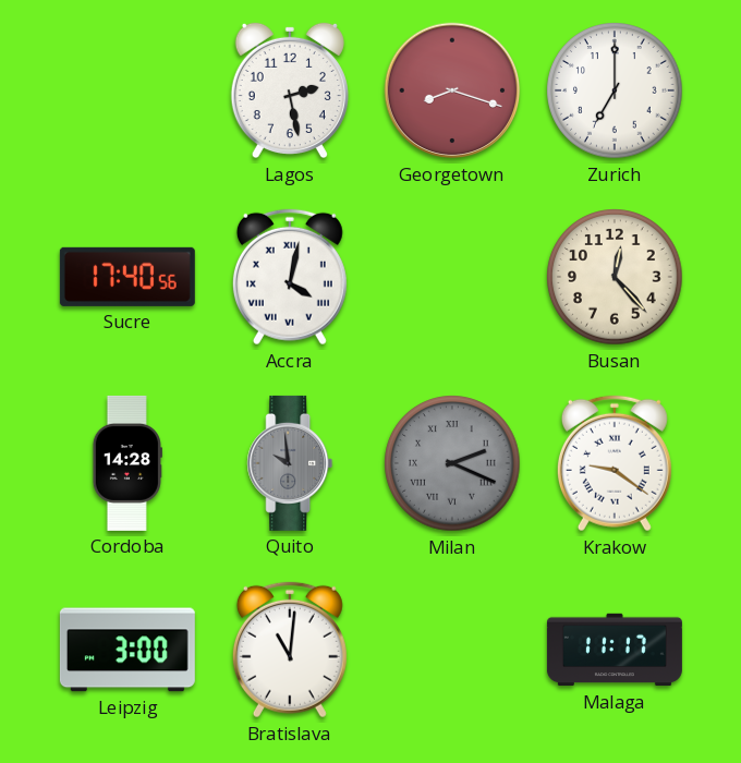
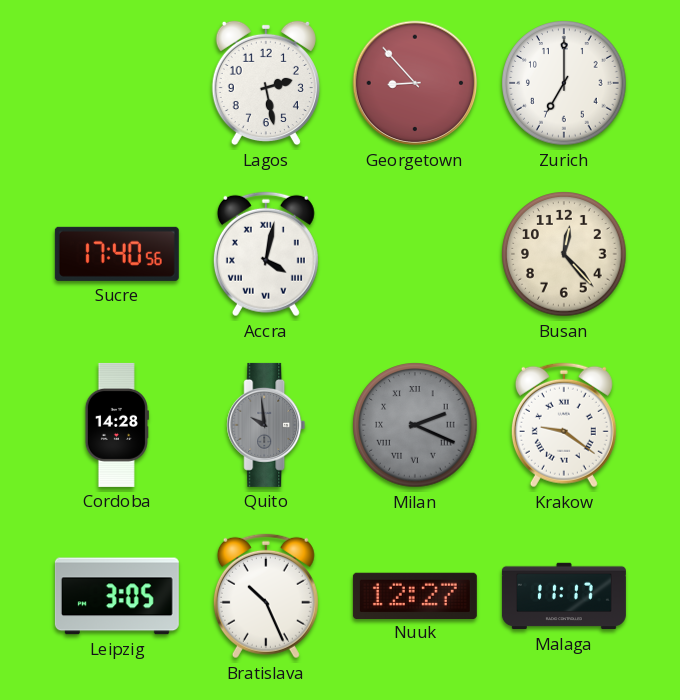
Georgetown: 8:18 -> 8:53 (415, 83)
Leipzig: 3:00 -> 3:05 (117, 596)
Bratislava: 11:01 -> 10:26 (266, 596)
Nuuk: none -> 12:27 (415, 595)
